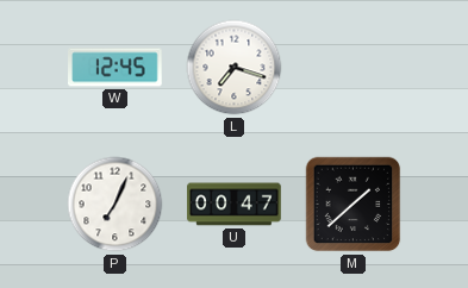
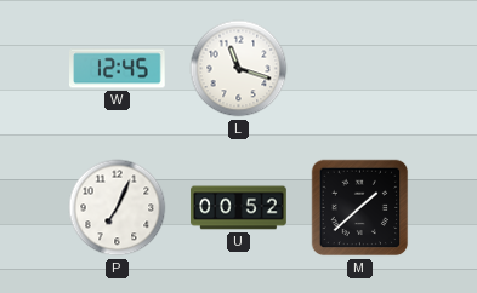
L: 7:18 -> 11:18 (239, 69)
U: 00:47 -> 00:52 (239, 208)
